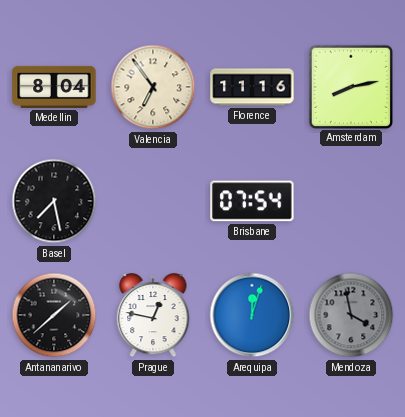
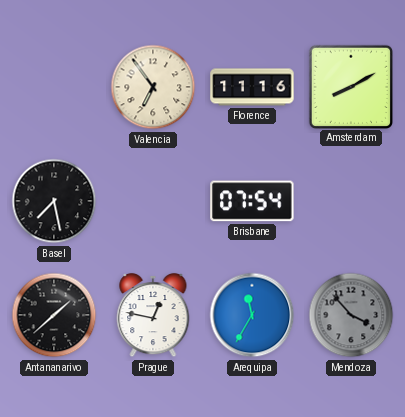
Medellin: 8:04 -> none (54, 87)
Amsterdam: 8:13 -> 8:10 (350, 86)
Arequipa: 12:03 -> 11:35 (252, 315)
Mendoza: 3:58 -> 3:53 (351, 315)
